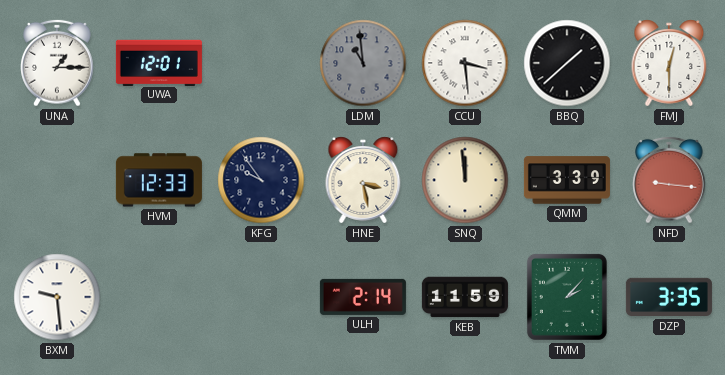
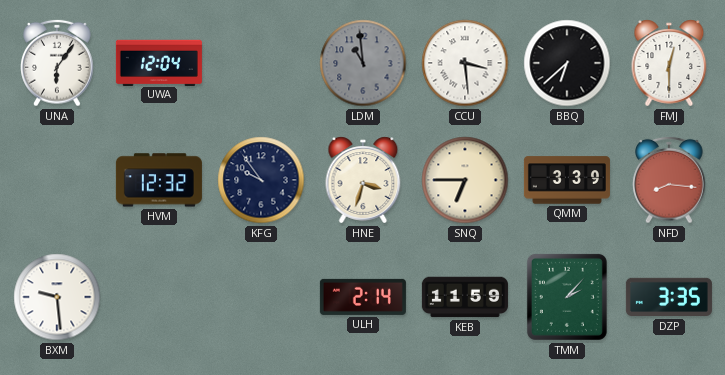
UNA: 1:15 -> 6:06 (57, 63)
UWA: 12:01 -> 12:04 (159, 62)
BBQ: 1:38 -> 6:38 (567, 63)
HVM: 12:33 -> 12:32 (159, 180)
HNE: 3:28 -> 3:33 (363, 180)
SNQ: 11:59 -> 6:45 (465, 180)
NFD: 9:16 -> 8:16 (669, 180)
